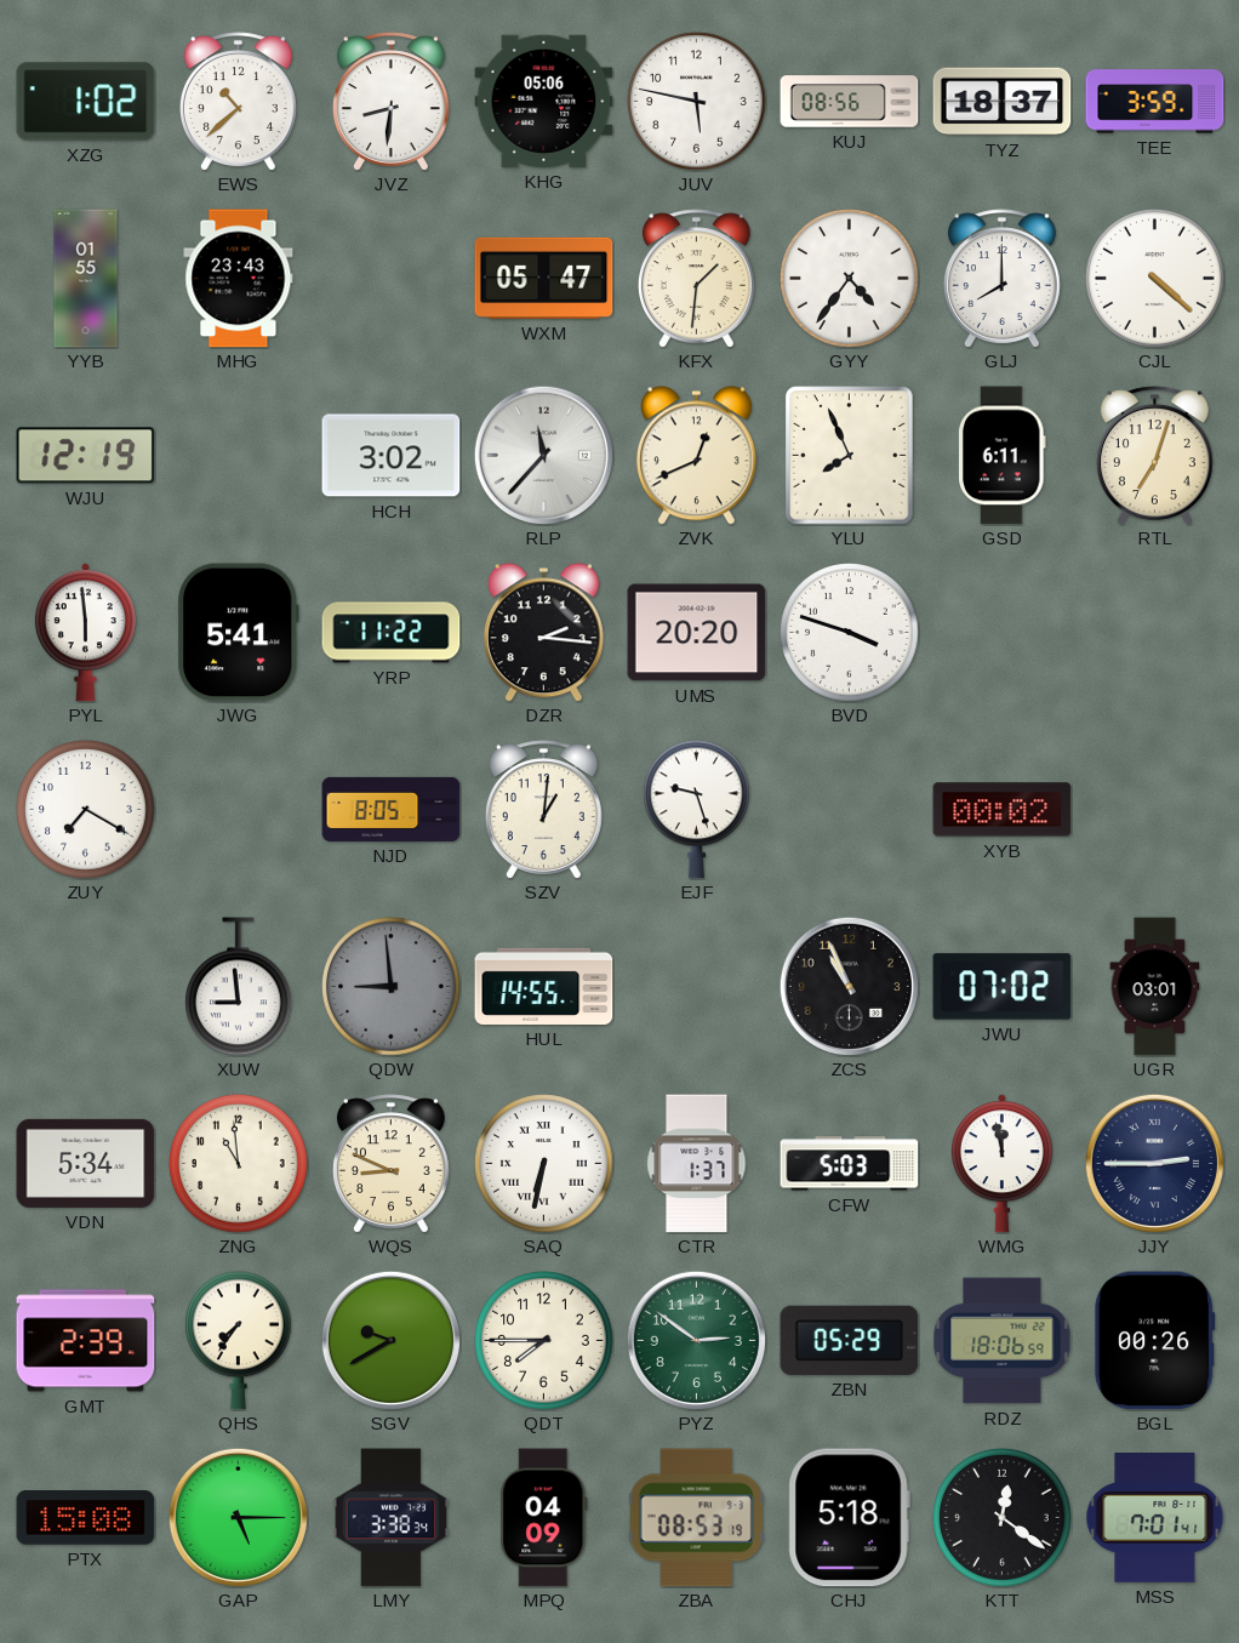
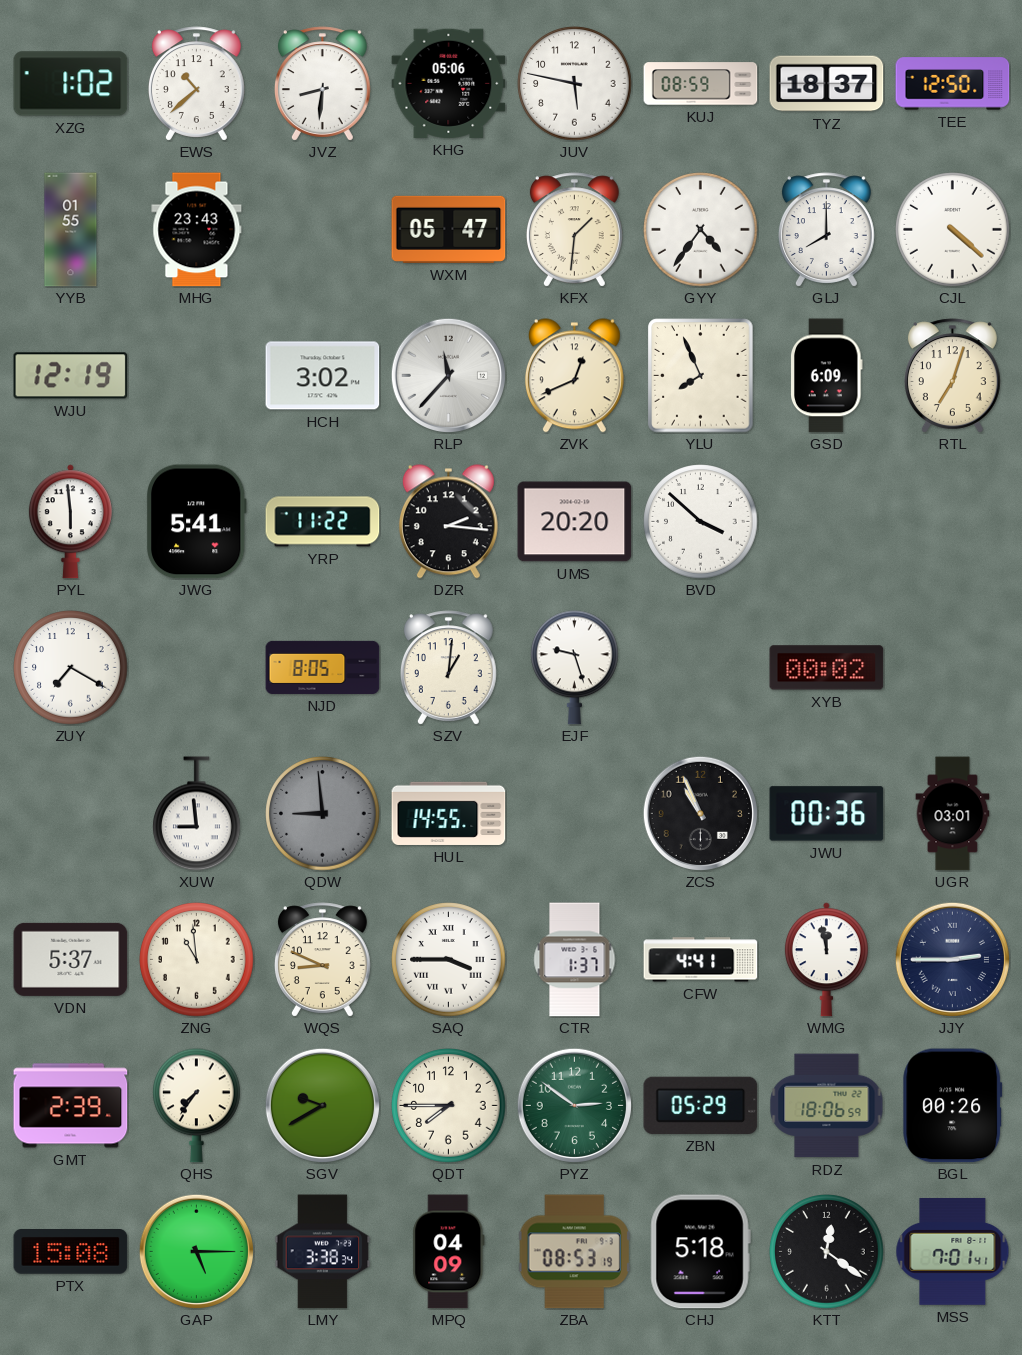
KUJ: 08:56 -> 08:59 (701, 84)
TEE: 3:59 -> 12:50 (953, 84)
GSD: 6:11 -> 6:09 (827, 376)
BVD: 3:48 -> 3:52 (701, 522)
JWU: 07:02 -> 00:36 (827, 814)
VDN: 5:34 -> 5:37 (71, 959)
SAQ: 6:32 -> 3:45 (449, 960)
CFW: 5:03 -> 4:41 (701, 960)
